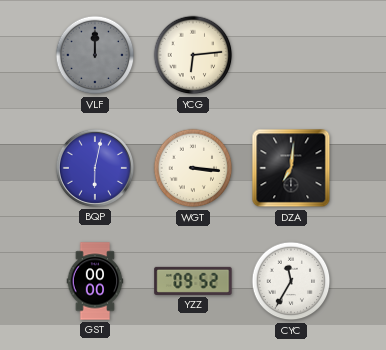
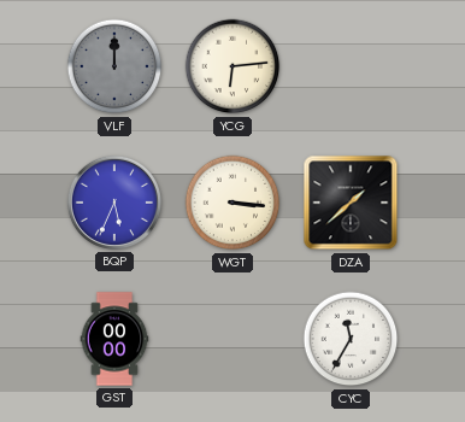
BQP: 6:02 -> 5:34 (114, 203)
DZA: 7:01 -> 1:38 (351, 203)
YZZ: 09:52 -> none (193, 281)
